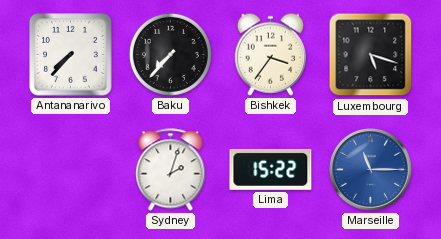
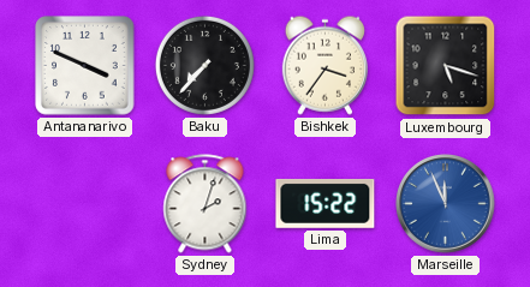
Antananarivo: 7:37 -> 3:49 (85, 66)
Marseille: 11:15 -> 11:56 (446, 204)
